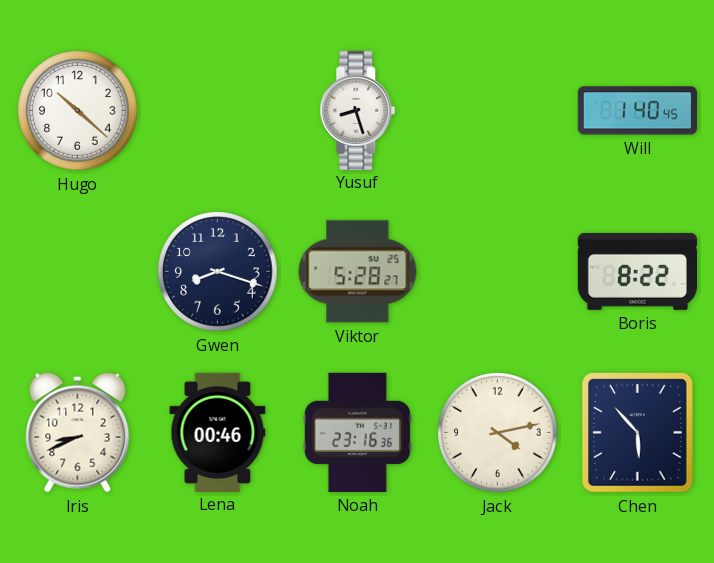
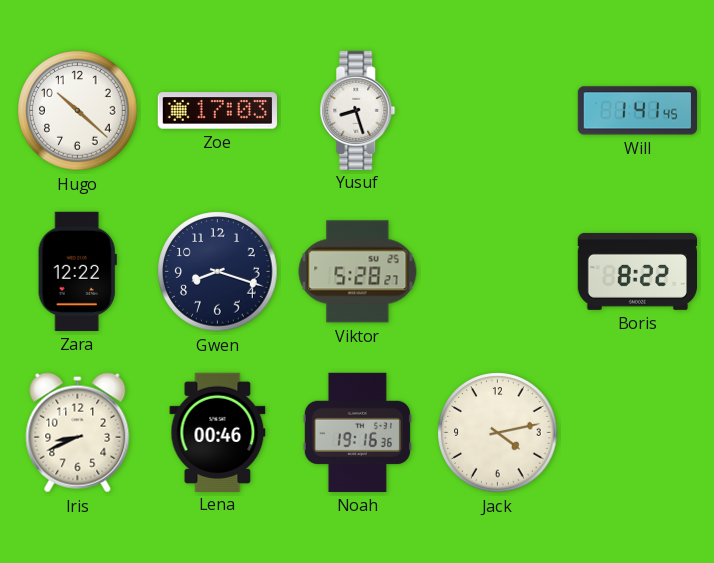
Zoe: none -> 17:03 (217, 111)
Will: 1:40 -> 1:41 (637, 111)
Zara: none -> 12:22 (77, 271)
Noah: 23:16 -> 19:16 (357, 432)
Chen: 5:53 -> none (637, 432)
